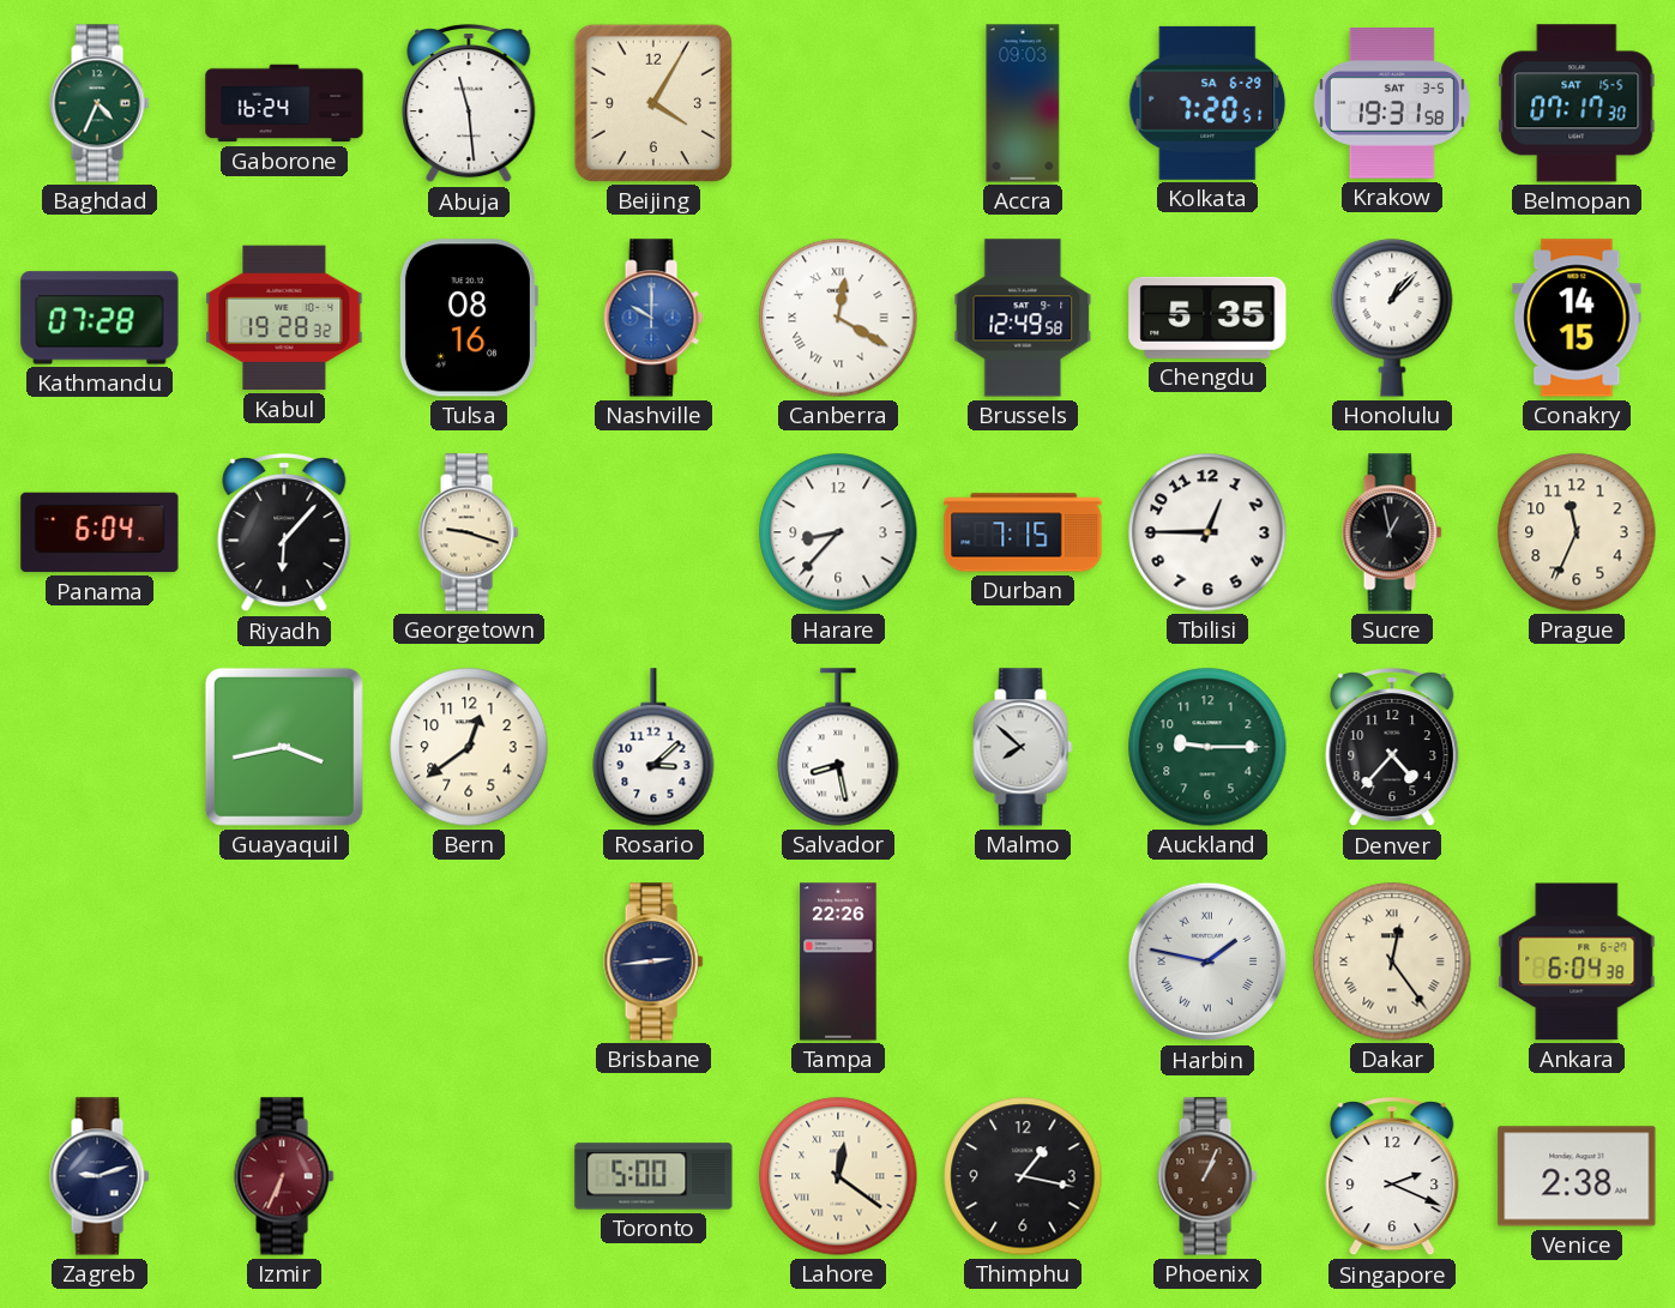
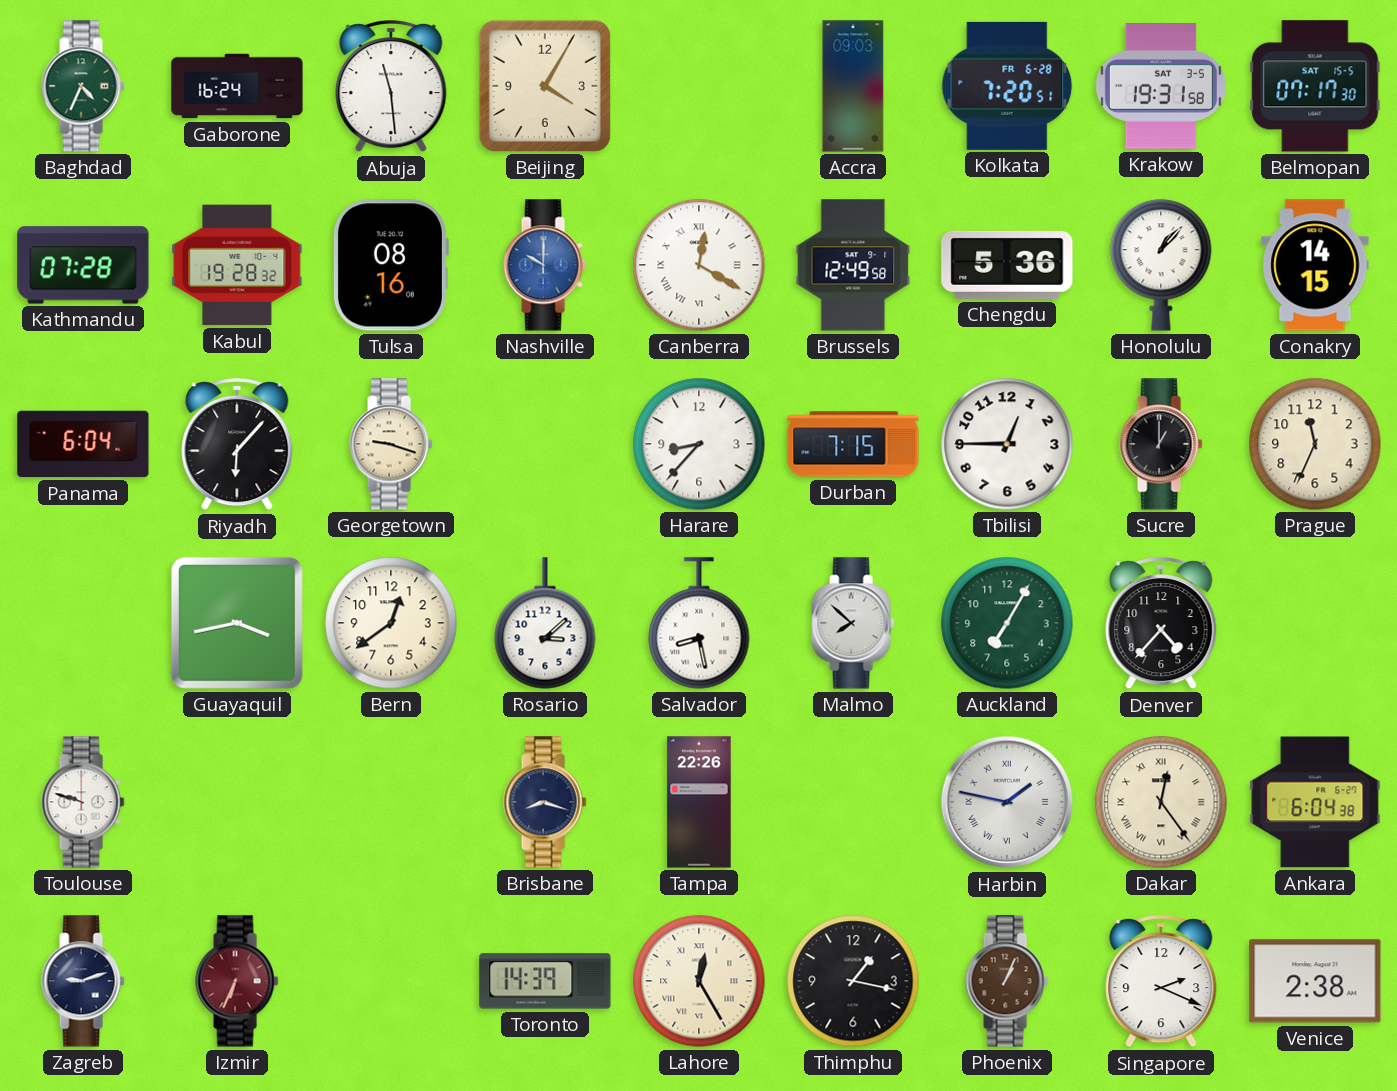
Kolkata date: SA 6-29 -> FR 6-28 (1007, 86)
Chengdu: 5:35 -> 5:36 (1007, 265)
Sucre: 12:58 -> 1:00 (1161, 444)
Auckland: 9:15 -> 7:05 (1007, 623)
Toulouse: none -> 9:48 (83, 802)
Brisbane: 2:44 -> 8:18 (545, 802)
Toronto: 5:00 -> 14:39 (545, 981)
Lahore: 12:21 -> 12:25 (699, 981)
